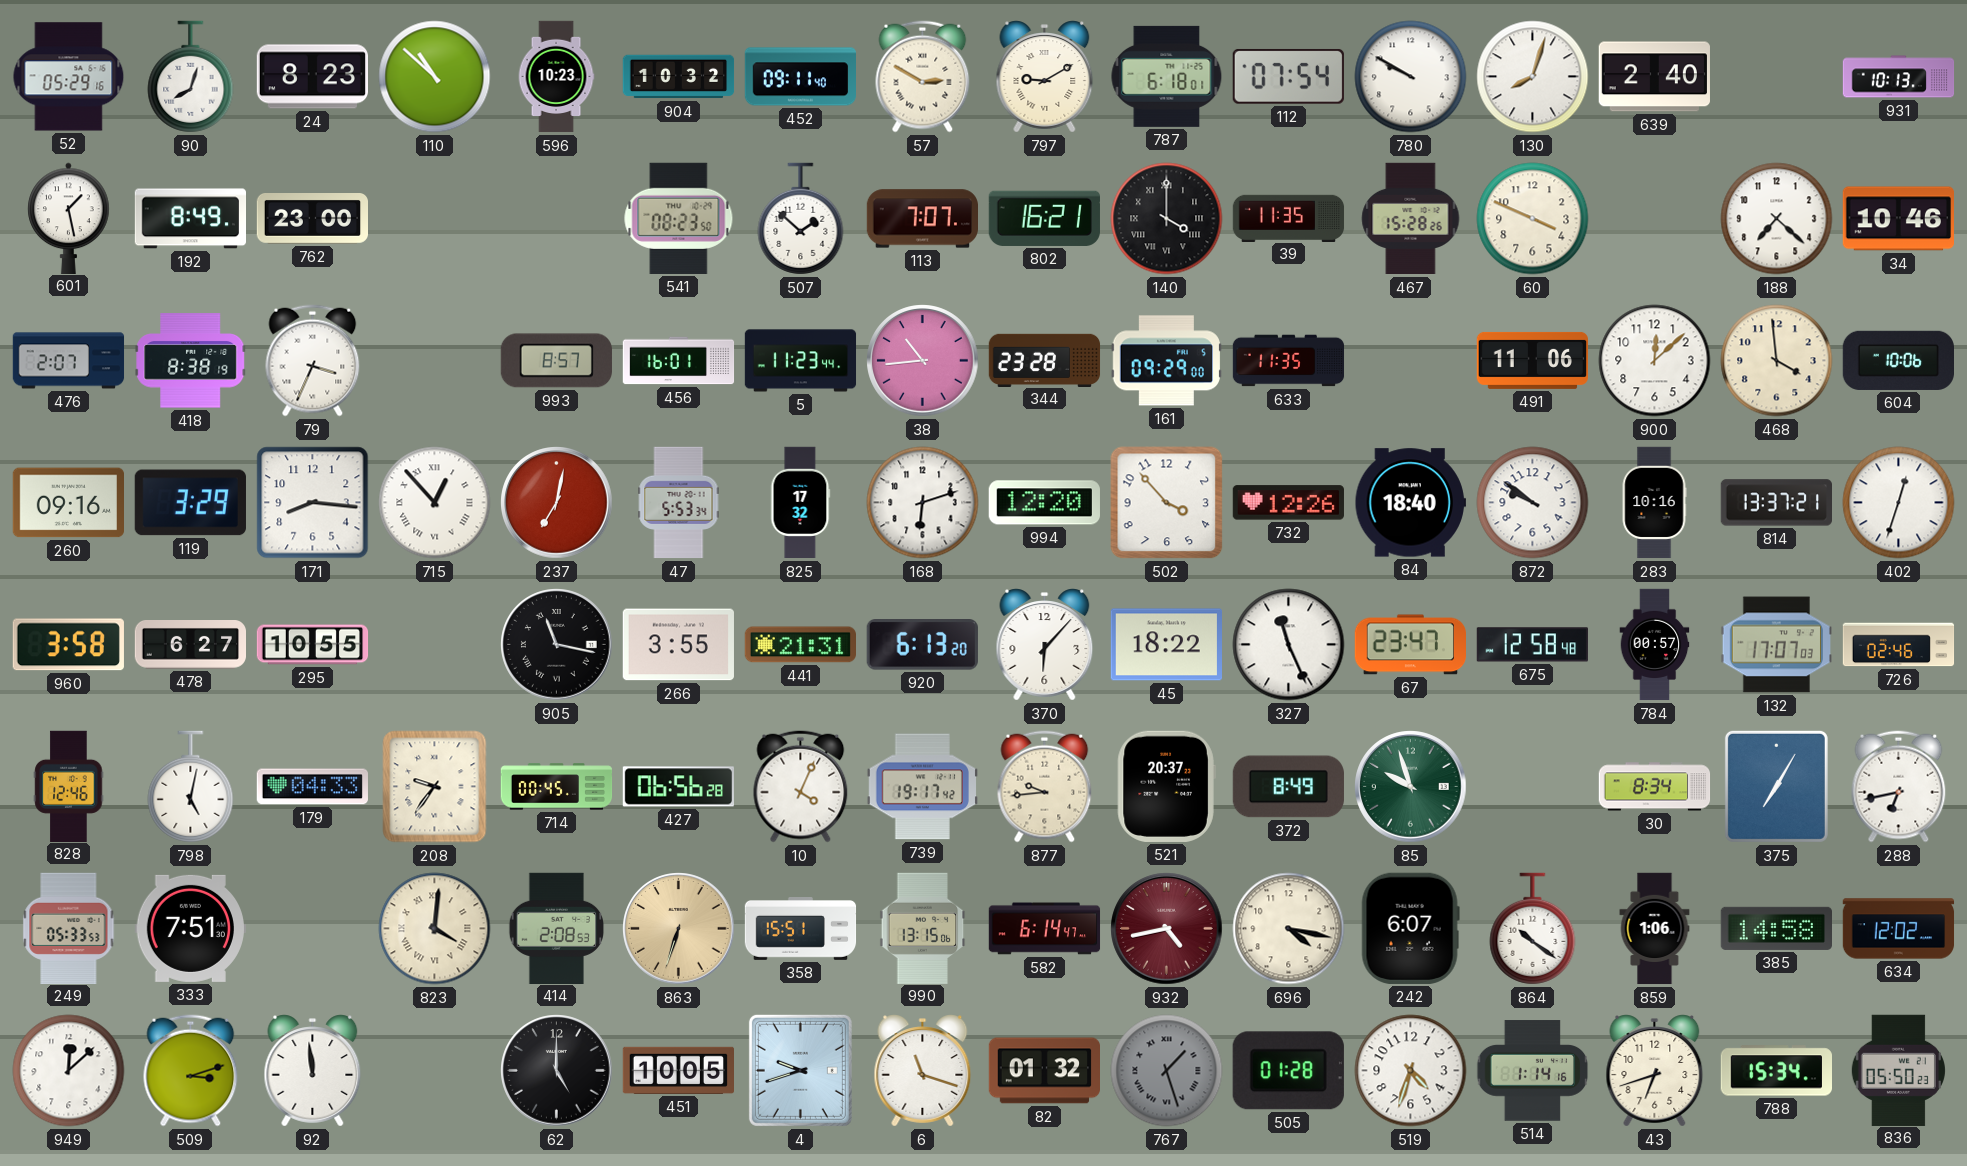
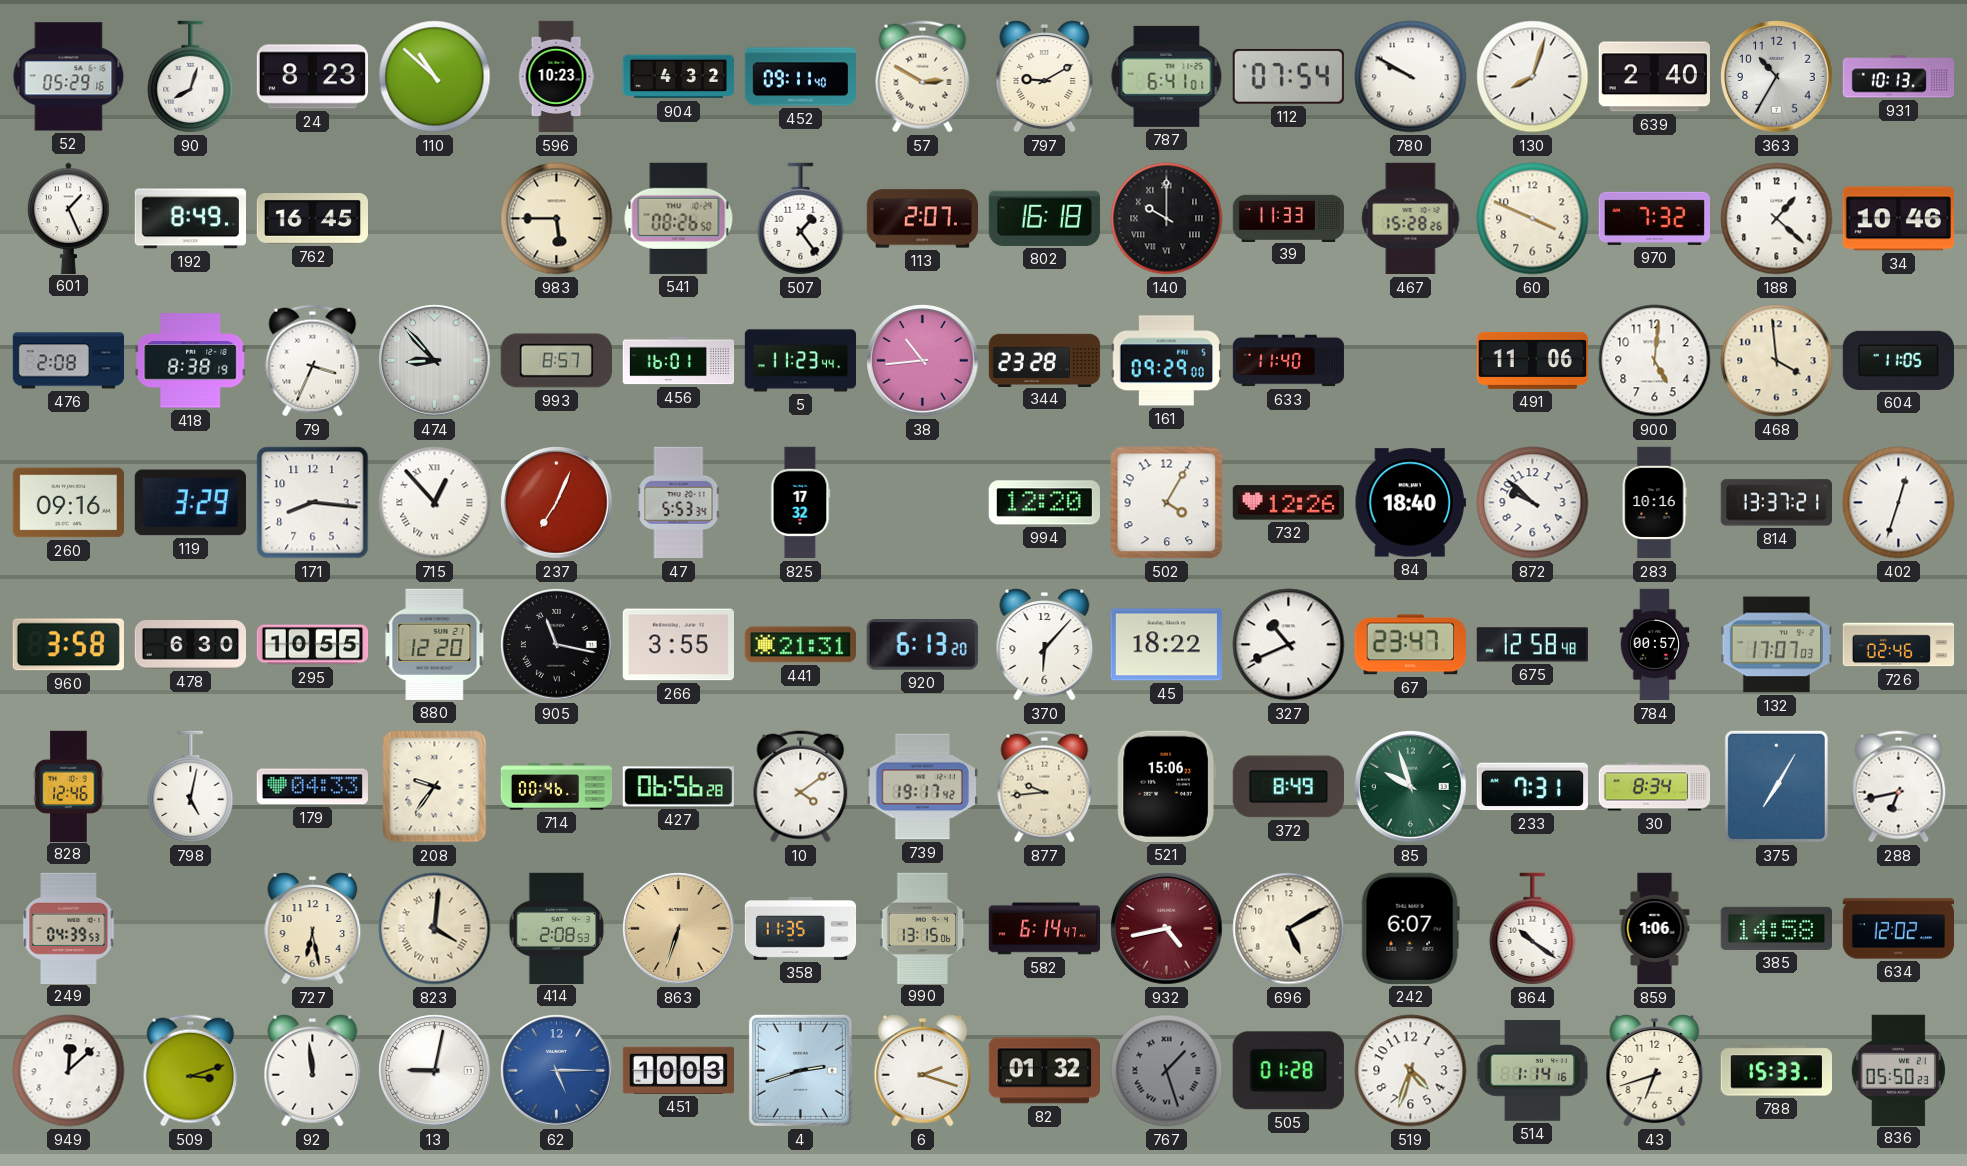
904: 10:32 -> 4:32 (679, 77)
787: 6:18 -> 6:41 (1167, 76)
363: none -> 10:35 (1777, 77)
601: 1:28 -> 1:26 (69, 218)
762: 23:00 -> 16:45 (313, 219)
983: none -> 5:45 (557, 219)
541: 08:23 -> 08:26 (679, 218)
507: 1:52 -> 1:24 (801, 219)
113: 7:07 -> 2:07 (922, 219)
802: 16:21 -> 16:18 (1044, 218)
140: 4:00 -> 10:00 (1167, 219)
39: 11:35 -> 11:33 (1289, 218)
970: none -> 7:32 (1654, 218)
188: 7:22 -> 1:22 (1777, 219)
476: 2:07 -> 2:08 (69, 361)
474: none -> 8:53 (435, 361)
633: 11:35 -> 11:40 (1289, 361)
900: 12:08 -> 5:01 (1655, 361)
604: 10:06 -> 11:05 (1898, 360)
237: 7:02 -> 7:04 (557, 503)
168: 6:12 -> none (923, 503)
502: 3:53 -> 4:05 (1167, 503)
872: 9:51 -> 9:52 (1533, 503)
478: 6:27 -> 6:30 (190, 645)
880: none -> 12:20 (435, 644)
327: 11:26 -> 10:41 (1289, 645)
714: 00:45 -> 00:46 (557, 787)
10: 4:04 -> 4:09 (801, 787)
521: 20:37 -> 15:06 (1166, 786)
233: none -> 7:31 (1532, 787)
249: 05:33 -> 04:39 (69, 928)
333: 7:51 -> none (190, 928)
727: none -> 6:28 (313, 929)
358: 15:51 -> 11:35 (801, 929)
696: 4:17 -> 5:10 (1289, 929)
13: none -> 9:02 (435, 1071)
62: 5:00 -> 5:15 (557, 1071)
62 dial: black -> blue (557, 1071)
451: 10:05 -> 10:03 (678, 1070)
4: 9:42 -> 2:42 (800, 1070)
6: 11:18 -> 2:18 (923, 1071)
788: 15:34 -> 15:33 (1776, 1071)
